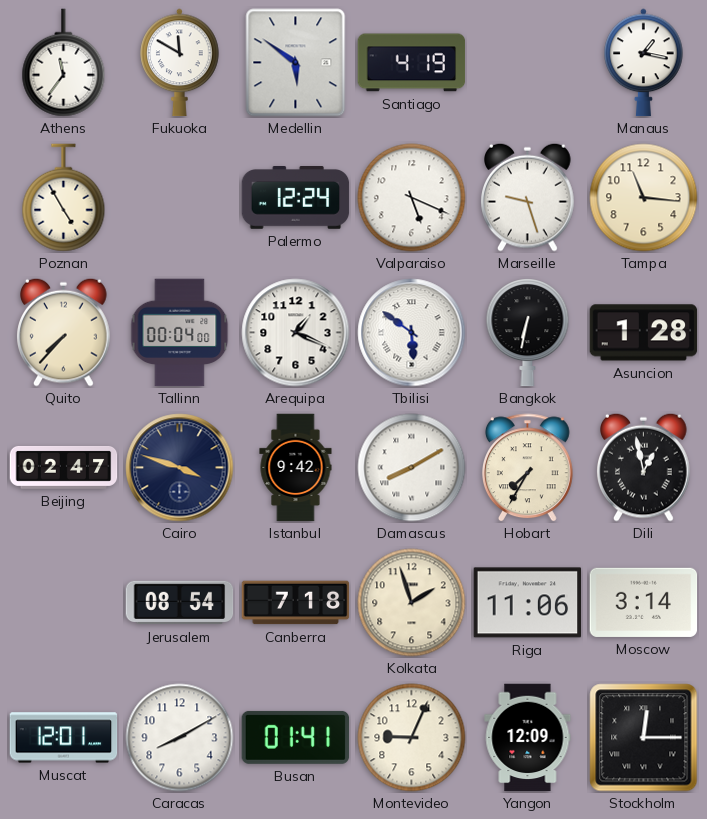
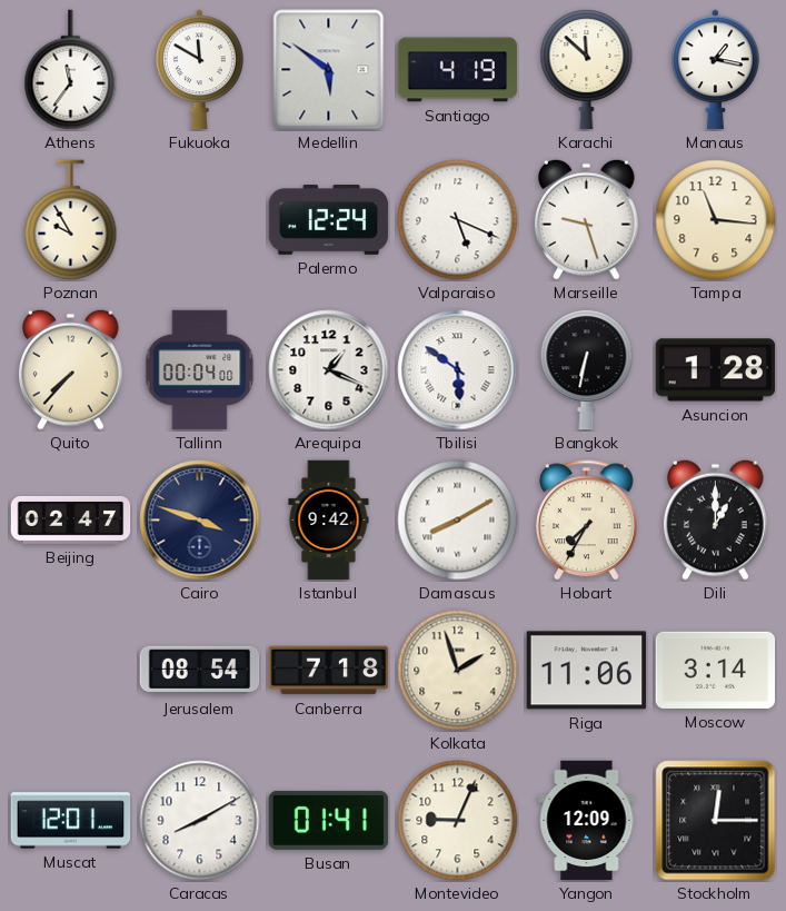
Karachi: none -> 11:52 (587, 70)
Poznan: 4:55 -> 9:55 (71, 220)
Dili: 12:58 -> 1:00 (716, 519)
